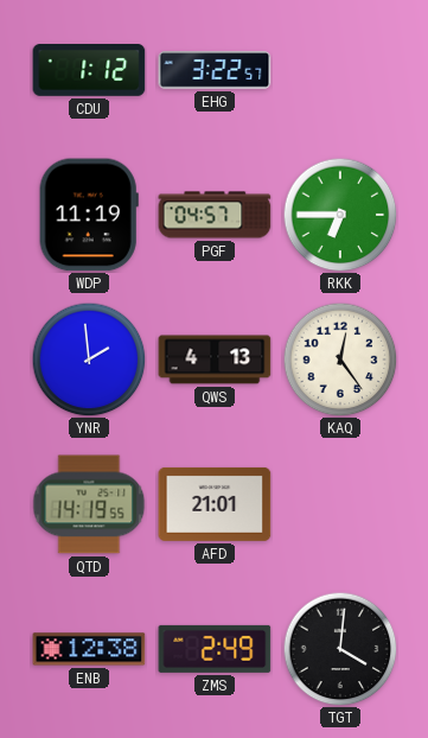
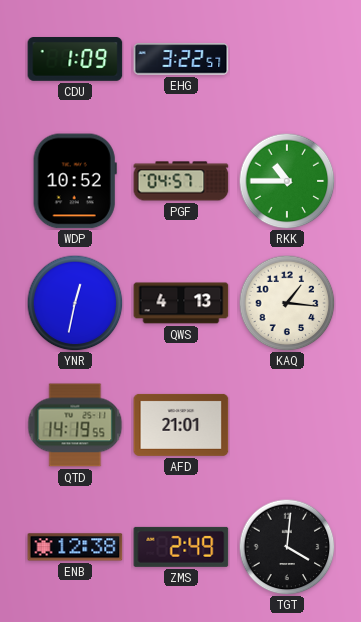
CDU: 1:12 -> 1:09 (75, 60)
WDP: 11:19 -> 10:52 (75, 181)
RKK: 6:45 -> 10:45 (287, 181)
YNR: 1:59 -> 12:32 (75, 303)
KAQ: 12:24 -> 1:16 (287, 303)
